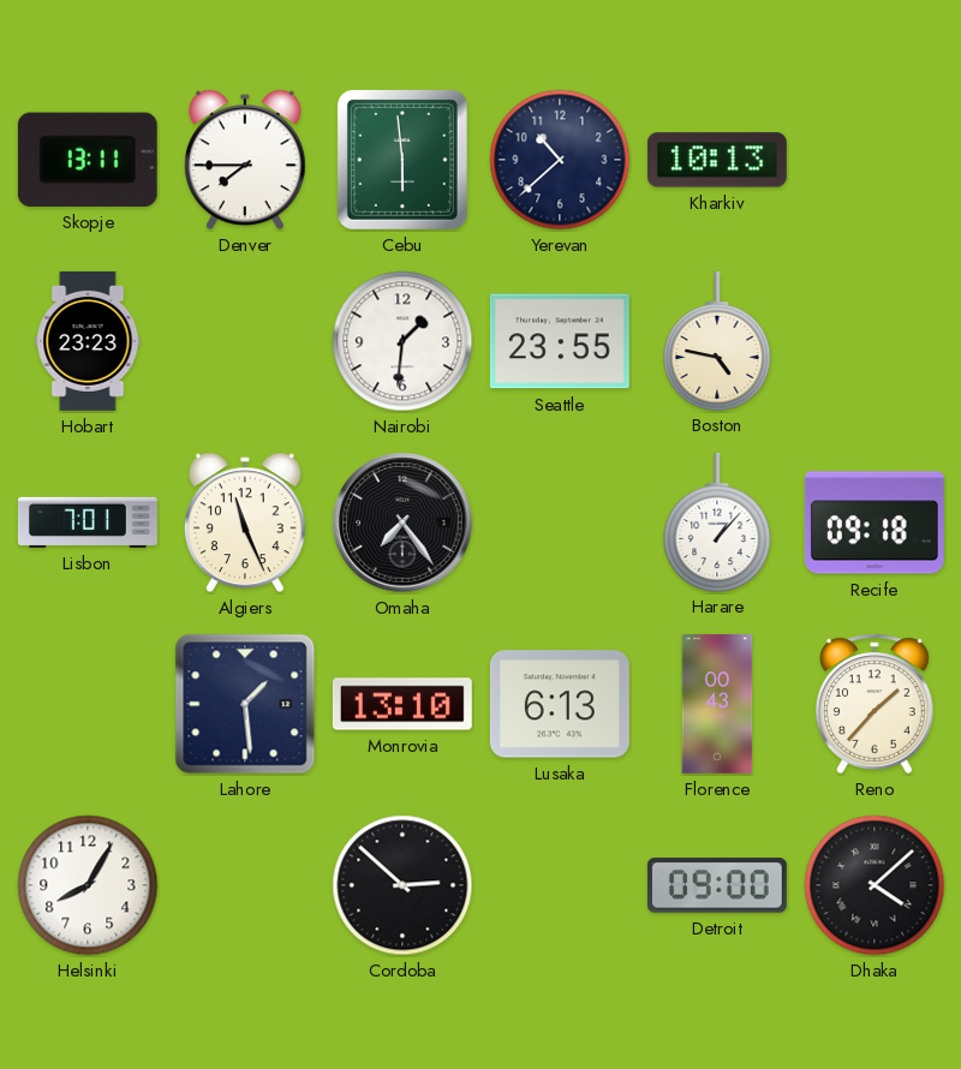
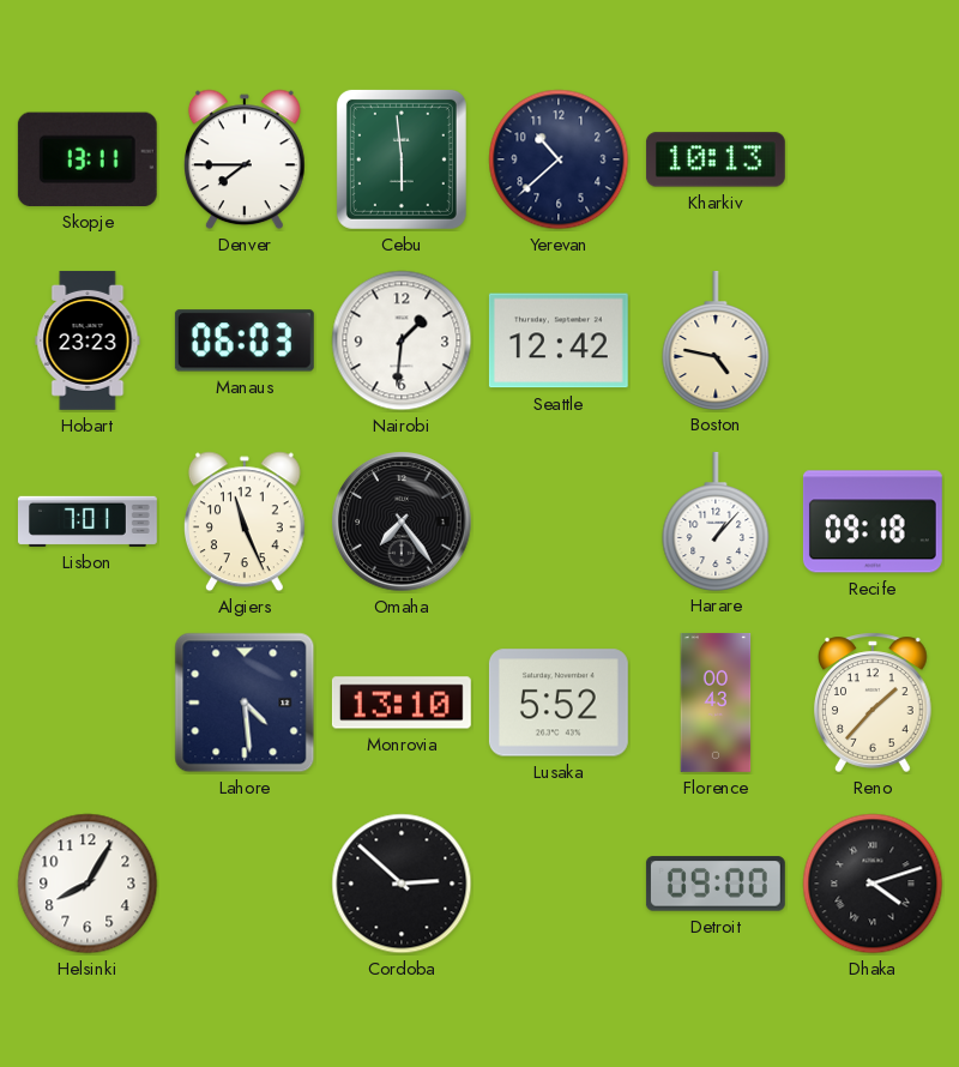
Manaus: none -> 06:03 (245, 340)
Seattle: 23:55 -> 12:42 (559, 340)
Lahore: 1:29 -> 4:29 (245, 703)
Lusaka: 6:13 -> 5:52 (559, 703)
Dhaka: 4:08 -> 4:12 (873, 884)
